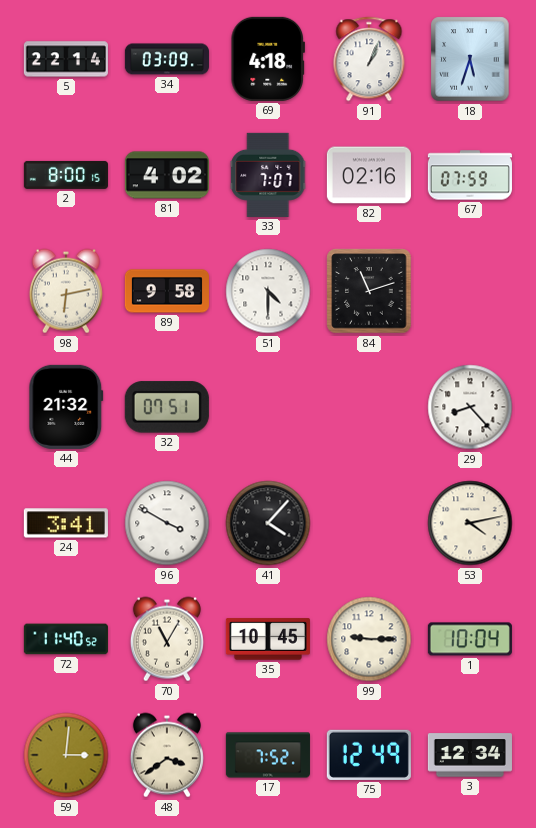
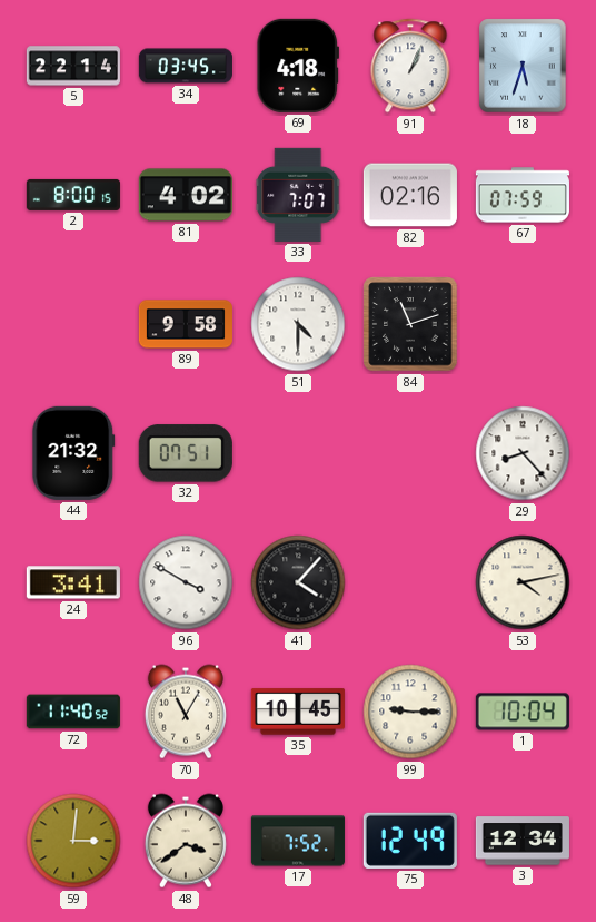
34: 03:09 -> 03:45 (186, 66)
98: 6:13 -> none (66, 291)
